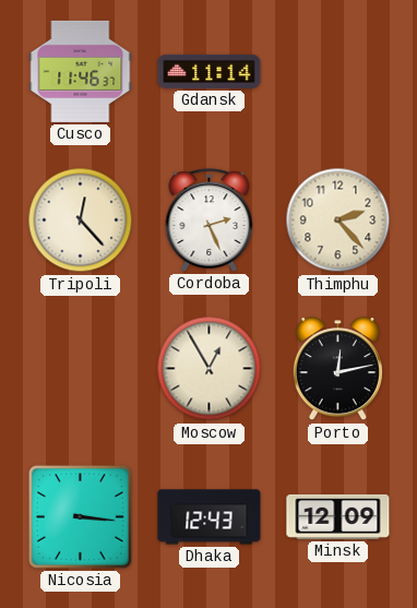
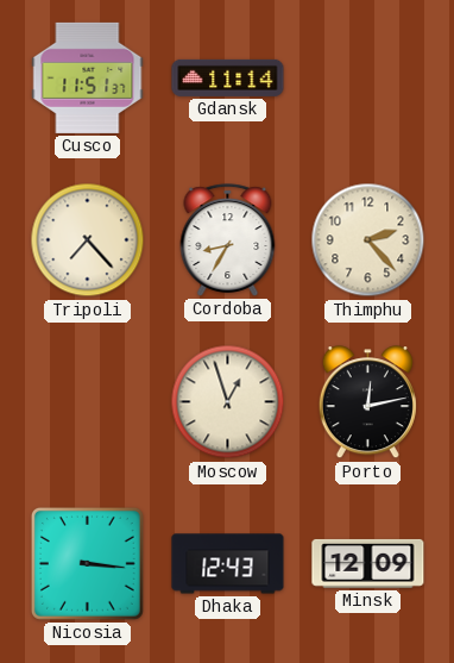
Cusco: 11:46 -> 11:51 (88, 77)
Tripoli: 12:23 -> 7:23 (88, 240)
Cordoba: 2:26 -> 8:35 (228, 240)
Moscow: 12:55 -> 12:57 (228, 402)
